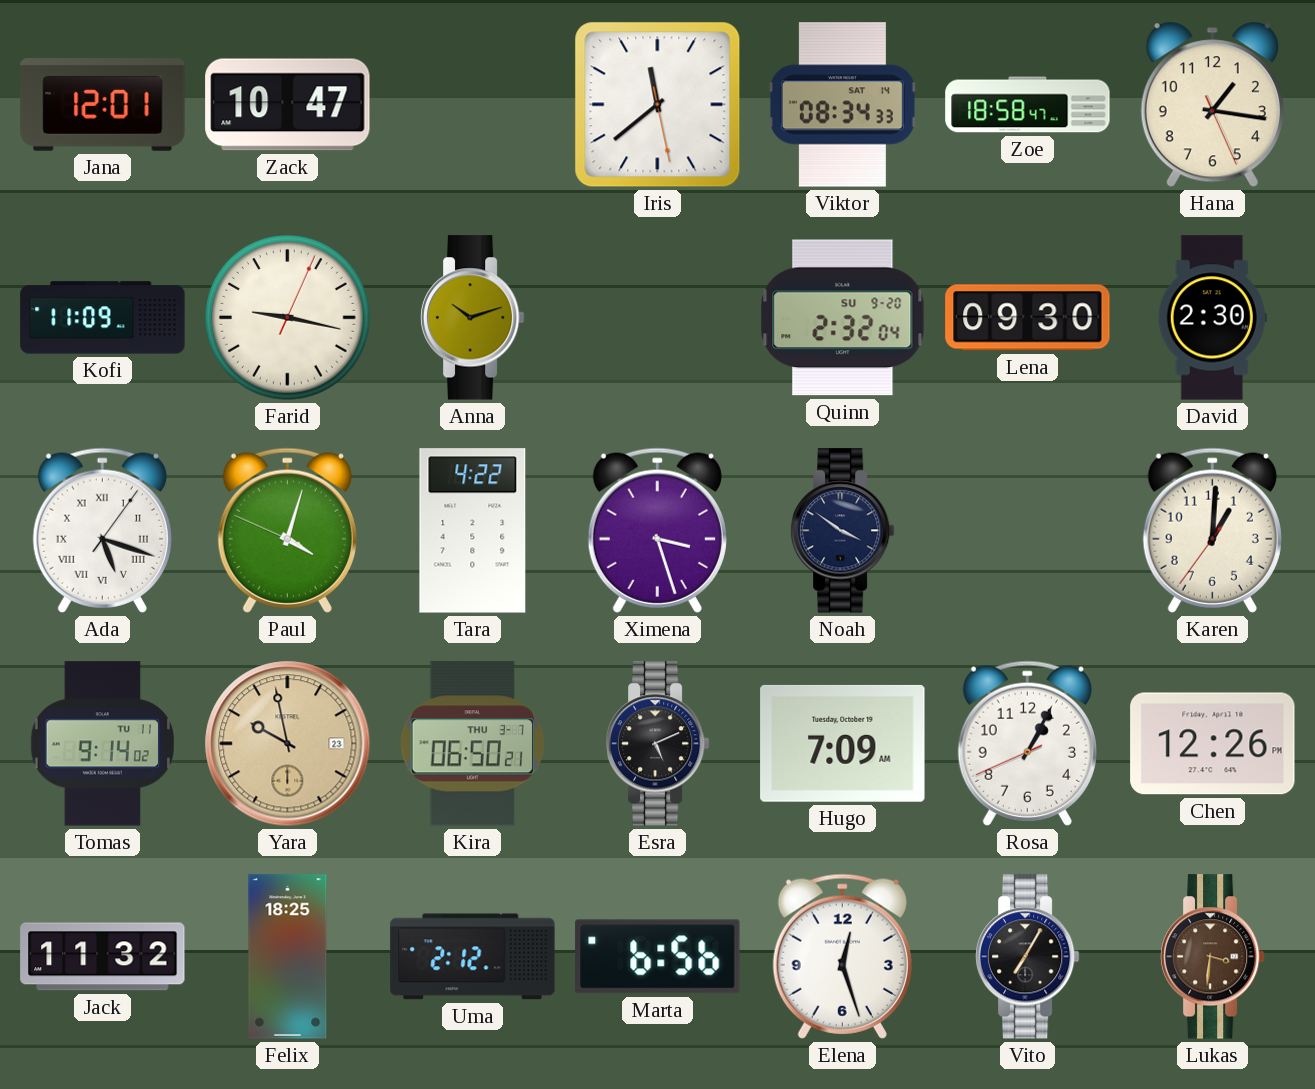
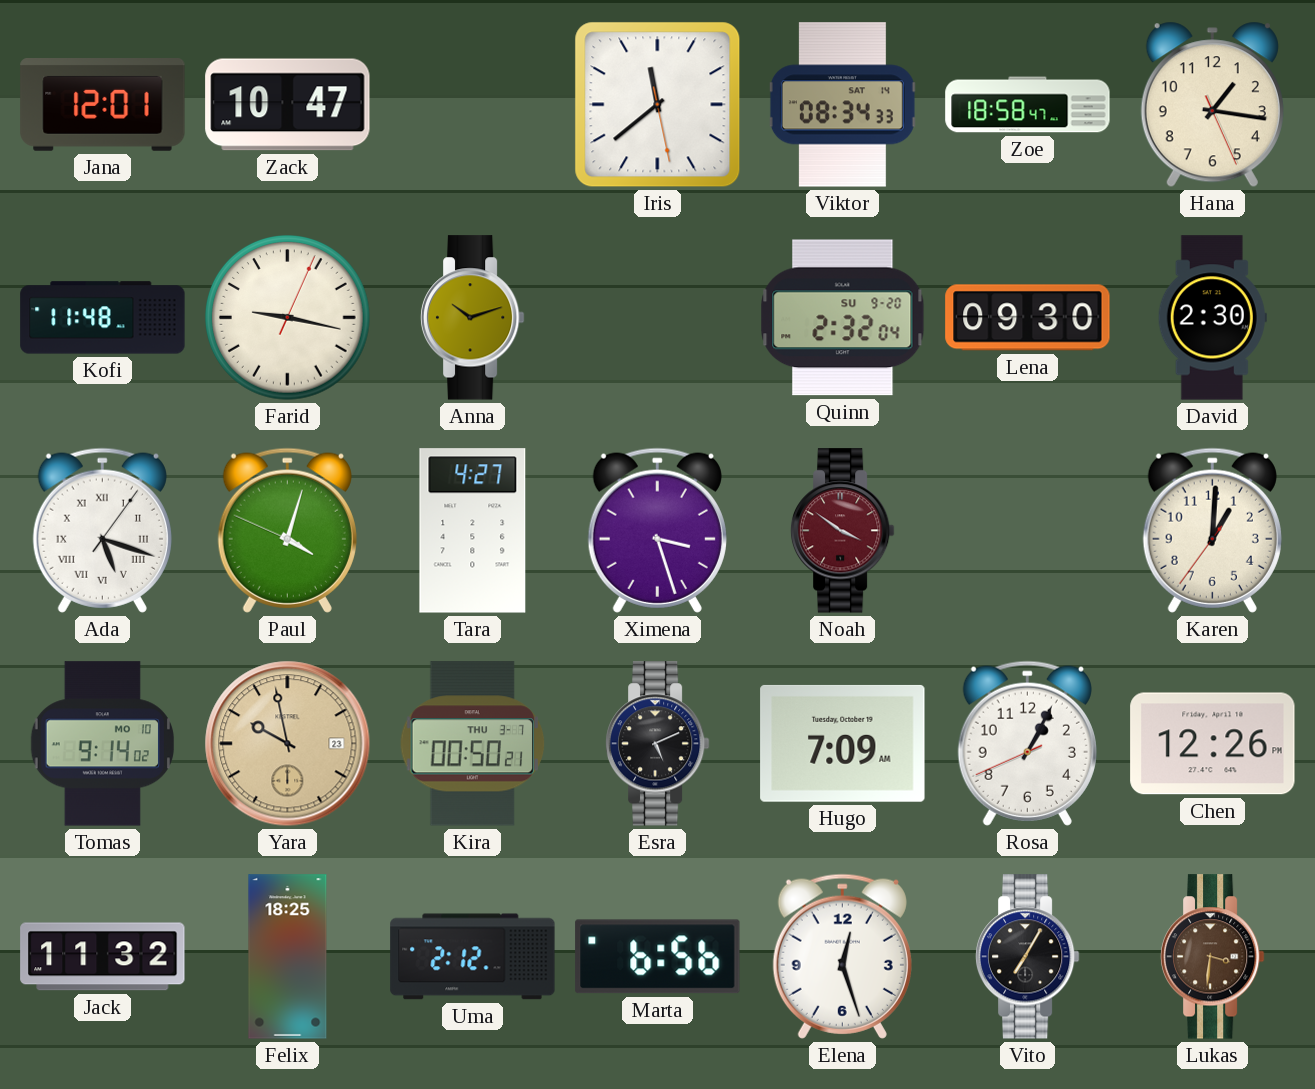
Kofi: 11:09 -> 11:48 (103, 318)
Tara: 4:22 -> 4:27 (473, 531)
Noah dial: navy -> burgundy (842, 531)
Tomas date: TU 11 -> MO 10 (102, 744)
Kira: 06:50 -> 00:50 (473, 744)
